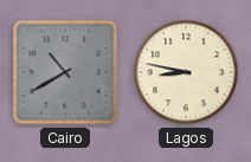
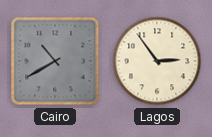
Lagos: 8:47 -> 2:54 (157, 61)
